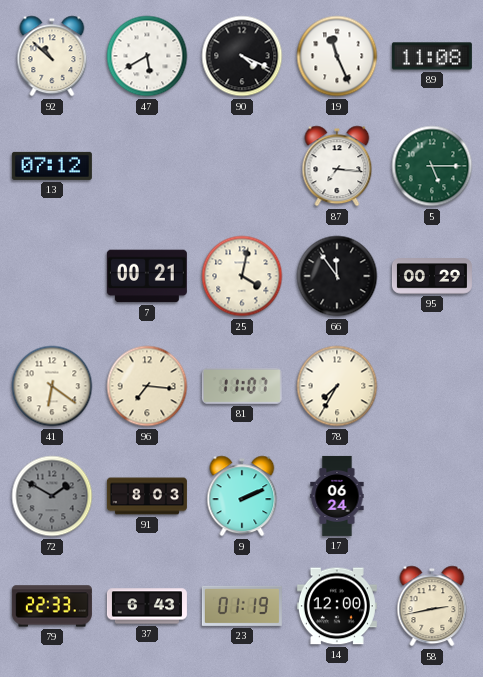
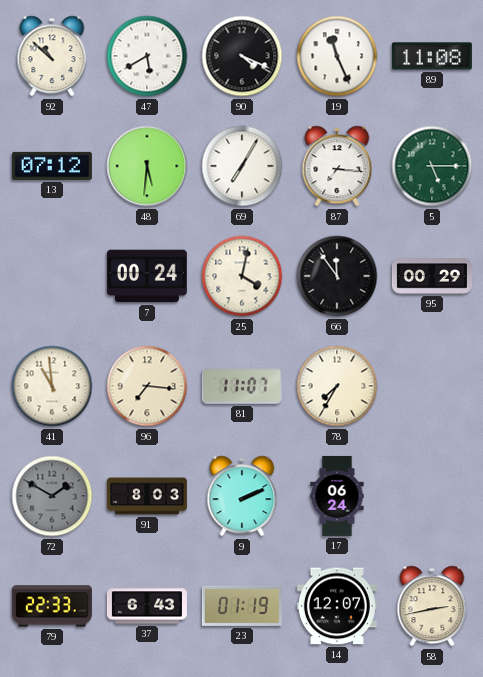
48: none -> 5:31 (147, 166)
69: none -> 7:05 (242, 166)
7: 00:21 -> 00:24 (147, 276)
41: 6:21 -> 10:59 (52, 386)
14: 12:00 -> 12:07 (337, 606)
